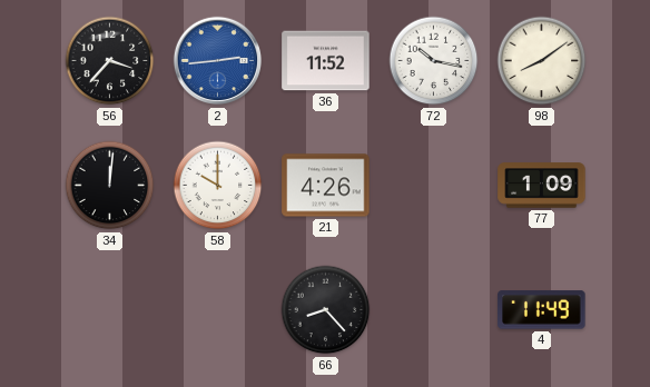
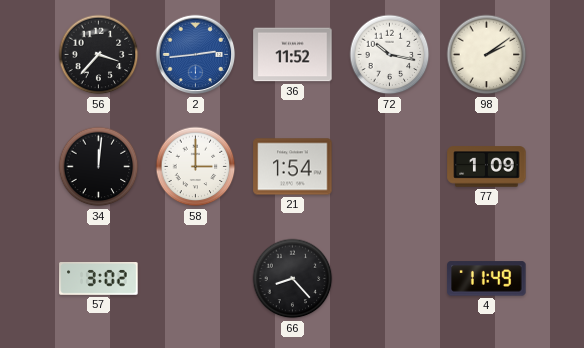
98: 8:09 -> 2:09 (487, 55)
58: 10:00 -> 3:00 (196, 167)
21: 4:26 -> 1:54 (293, 167)
57: none -> 3:02 (99, 279)
